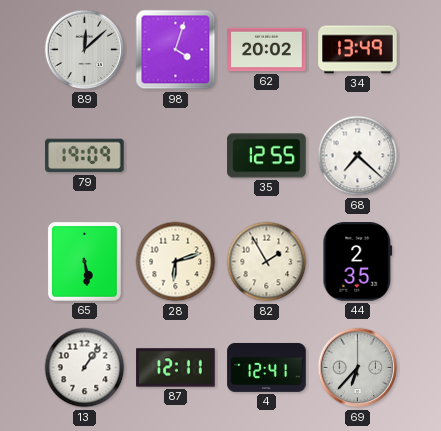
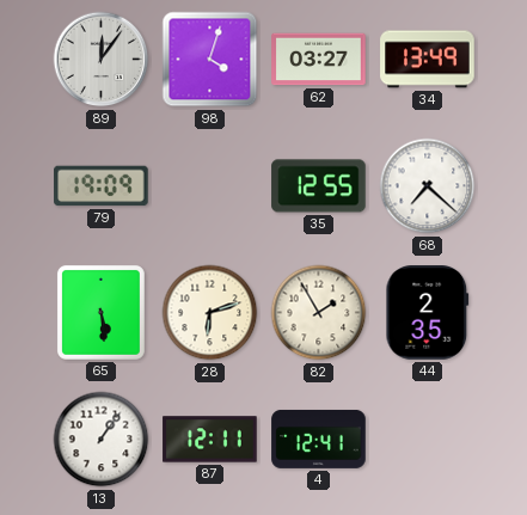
89: 12:08 -> 12:06 (102, 60)
62: 20:02 -> 03:27 (319, 60)
69: 6:37 -> none (358, 368)
